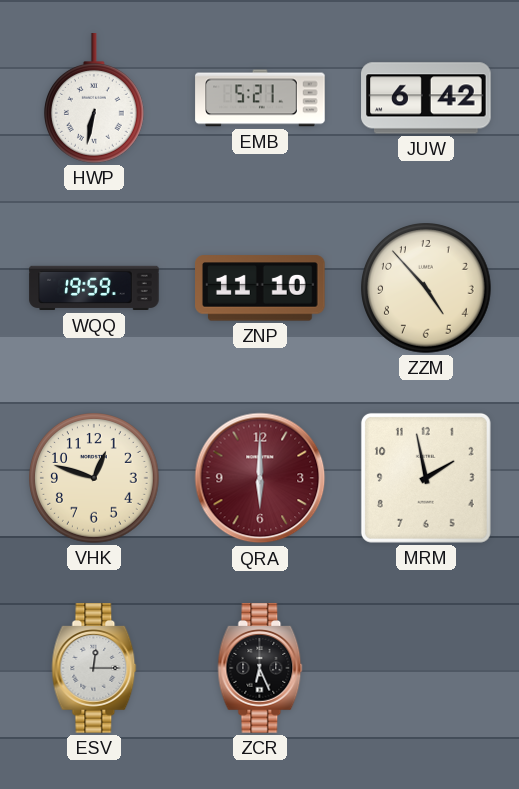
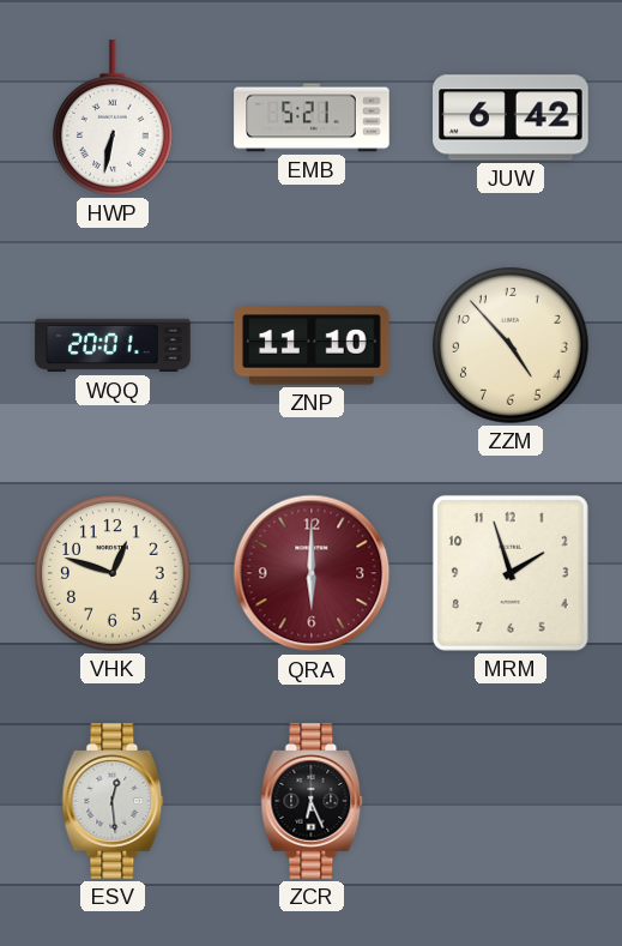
WQQ: 19:59 -> 20:01 (113, 345)
MRM: 1:58 -> 1:57 (511, 573)
ESV: 12:15 -> 12:29 (113, 801)
